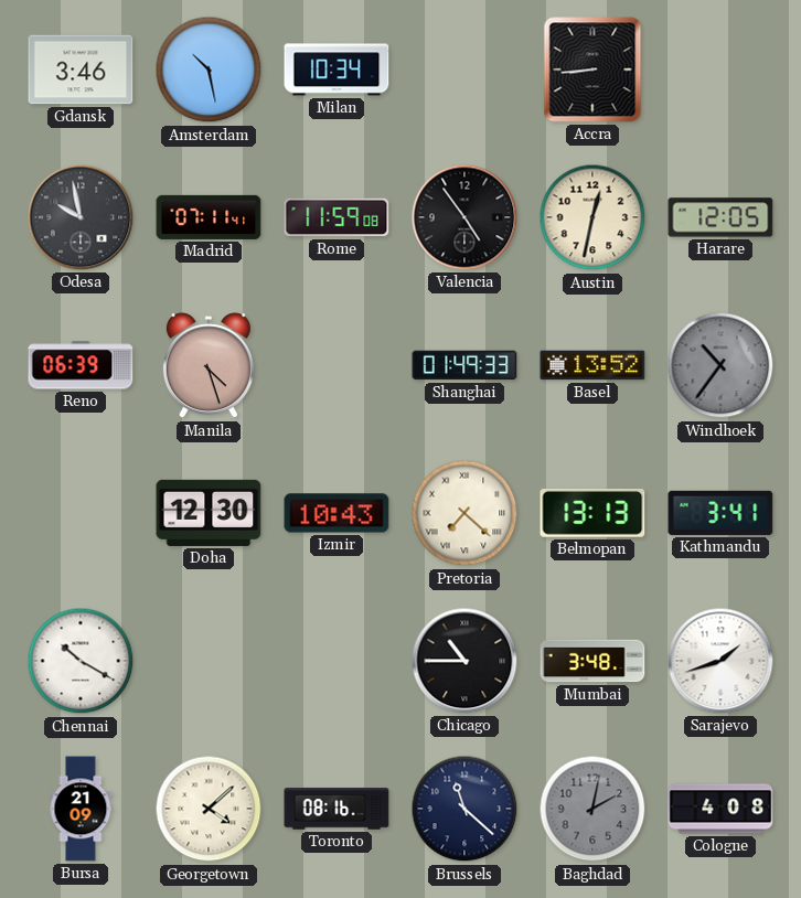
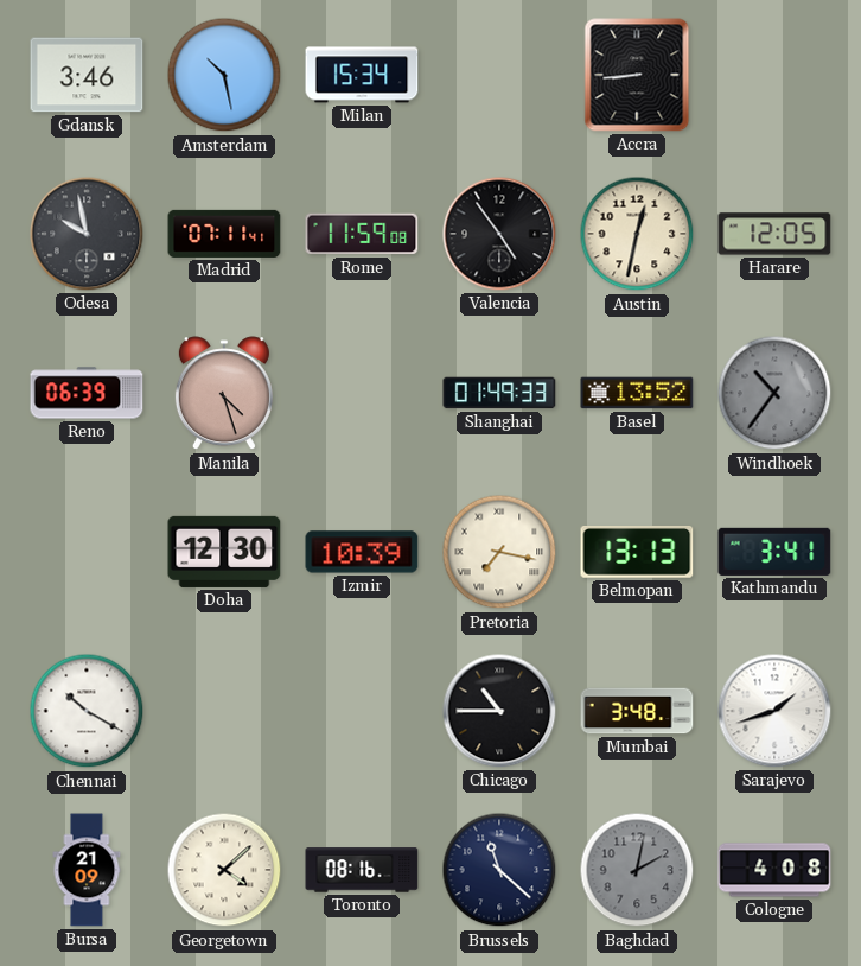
Milan: 10:34 -> 15:34 (362, 75)
Izmir: 10:43 -> 10:39 (362, 552)
Pretoria: 7:22 -> 7:17 (499, 552)
